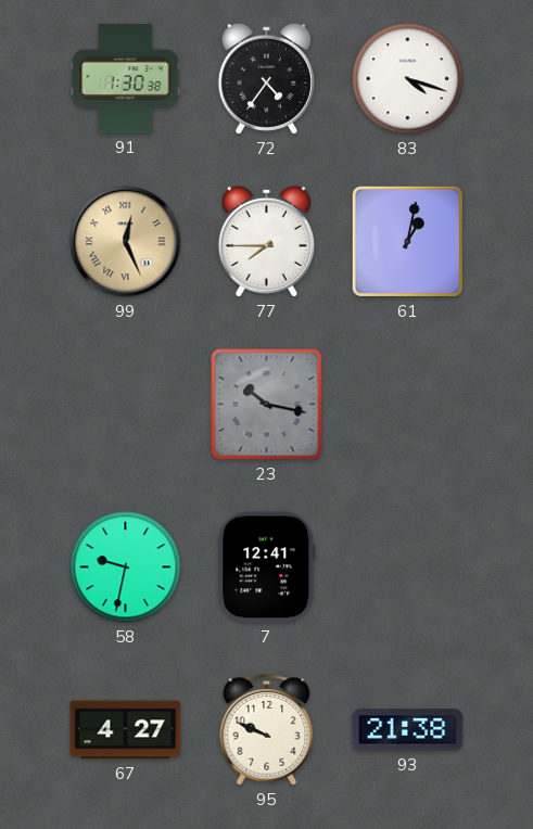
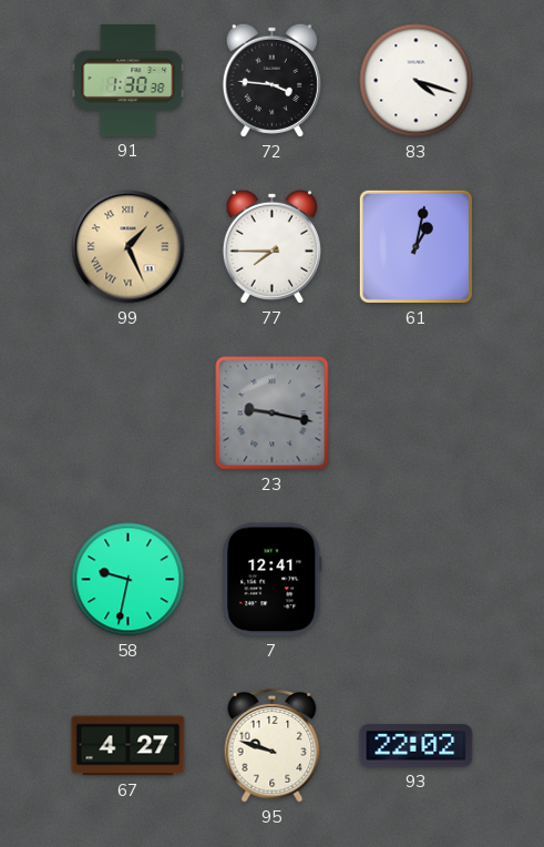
72: 4:36 -> 3:46 (271, 80)
99: 12:26 -> 1:26 (129, 247)
23: 10:17 -> 9:17 (273, 414)
95: 9:49 -> 9:48 (273, 746)
93: 21:38 -> 22:02 (417, 746)
